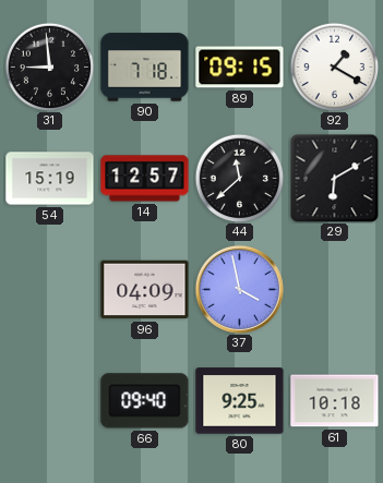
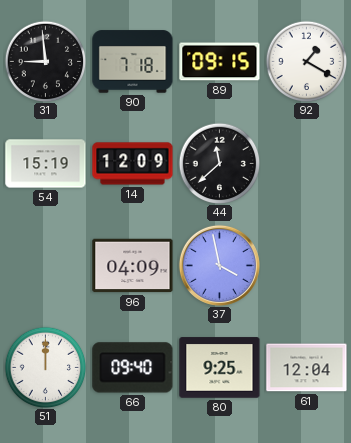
14: 12:57 -> 12:09 (133, 164)
29: 6:10 -> none (334, 178)
51: none -> 12:00 (45, 367)
61: 10:18 -> 12:04 (307, 368)
